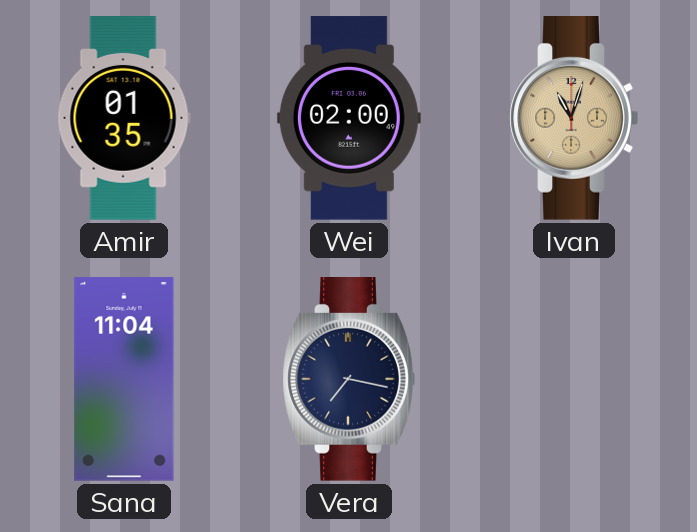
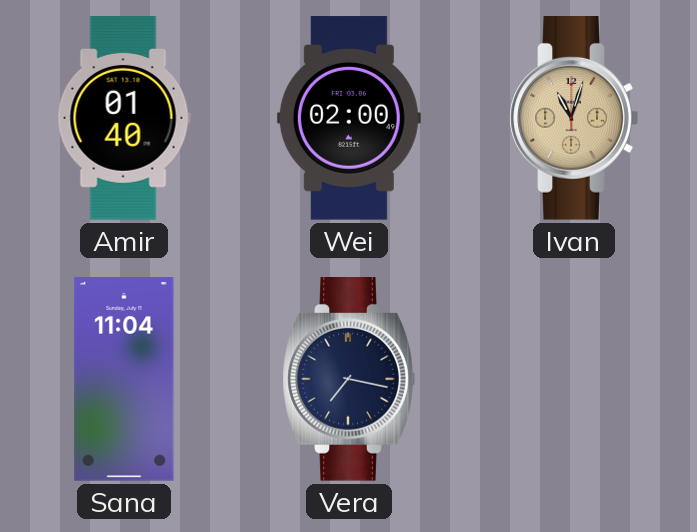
Amir: 01:35 -> 01:40 (124, 118)
